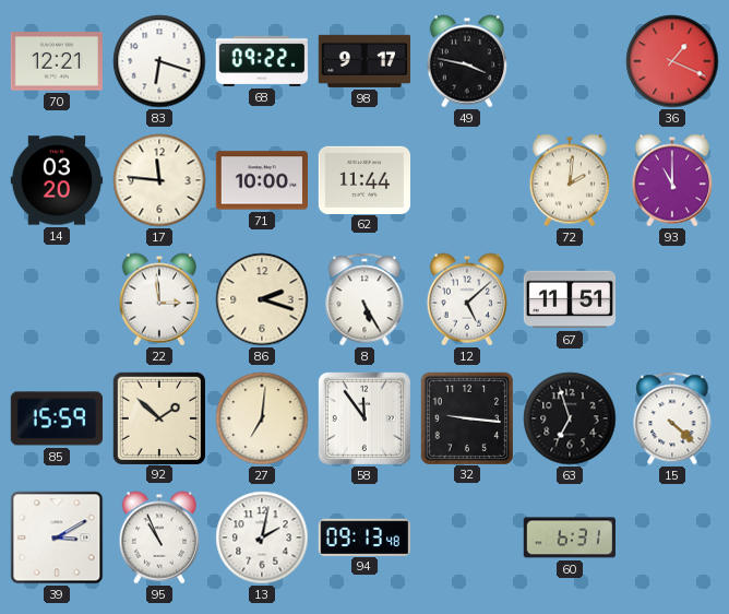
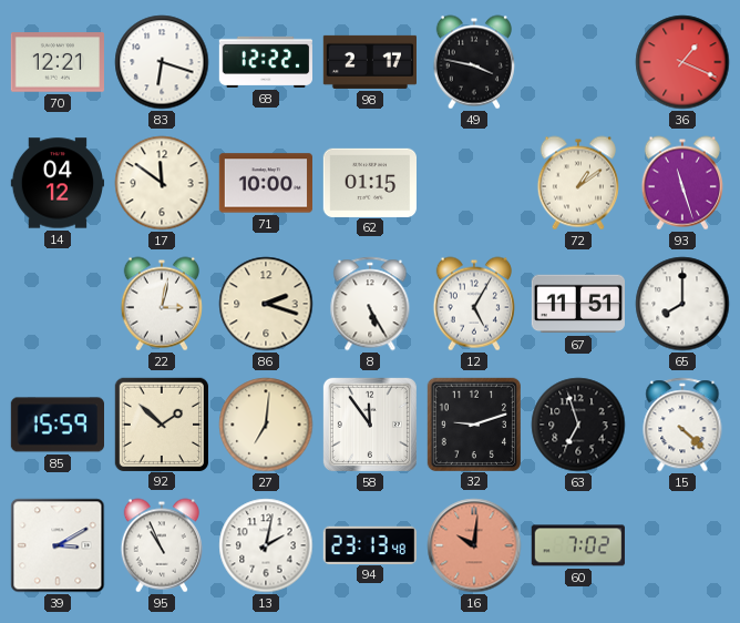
68: 09:22 -> 12:22 (265, 62)
98: 9:17 -> 2:17 (370, 62)
14: 03:20 -> 04:12 (56, 183)
17: 11:46 -> 11:51 (162, 183)
62: 11:44 -> 01:15 (369, 182)
72: 2:01 -> 1:09 (578, 183)
93: 11:00 -> 11:27 (682, 183)
22: 2:59 -> 3:02 (162, 304)
12: 5:08 -> 5:05 (474, 304)
65: none -> 8:00 (682, 304)
32: 9:16 -> 9:12 (473, 423)
94: 09:13 -> 23:13 (369, 544)
16: none -> 10:01 (474, 545)
60: 6:31 -> 7:02 (578, 545)
